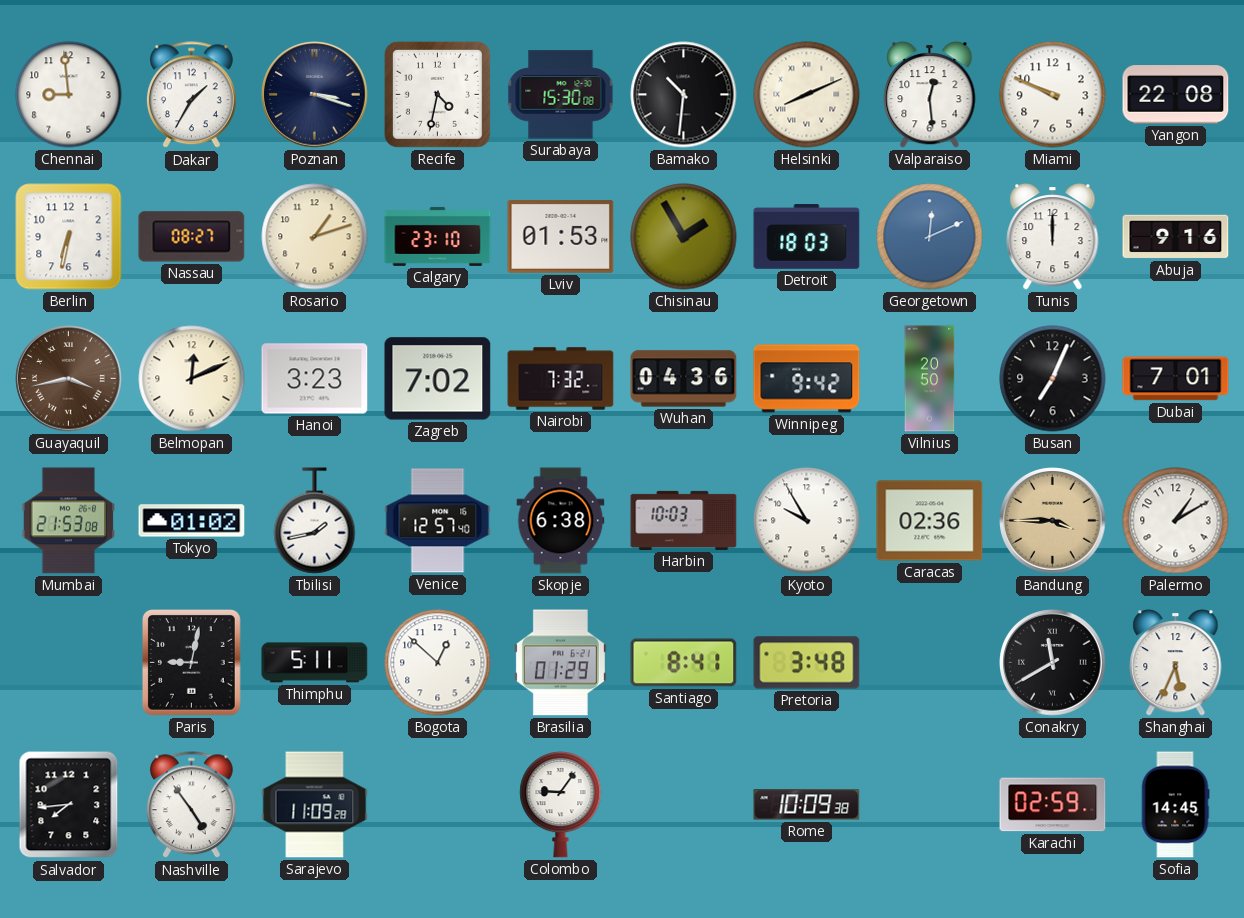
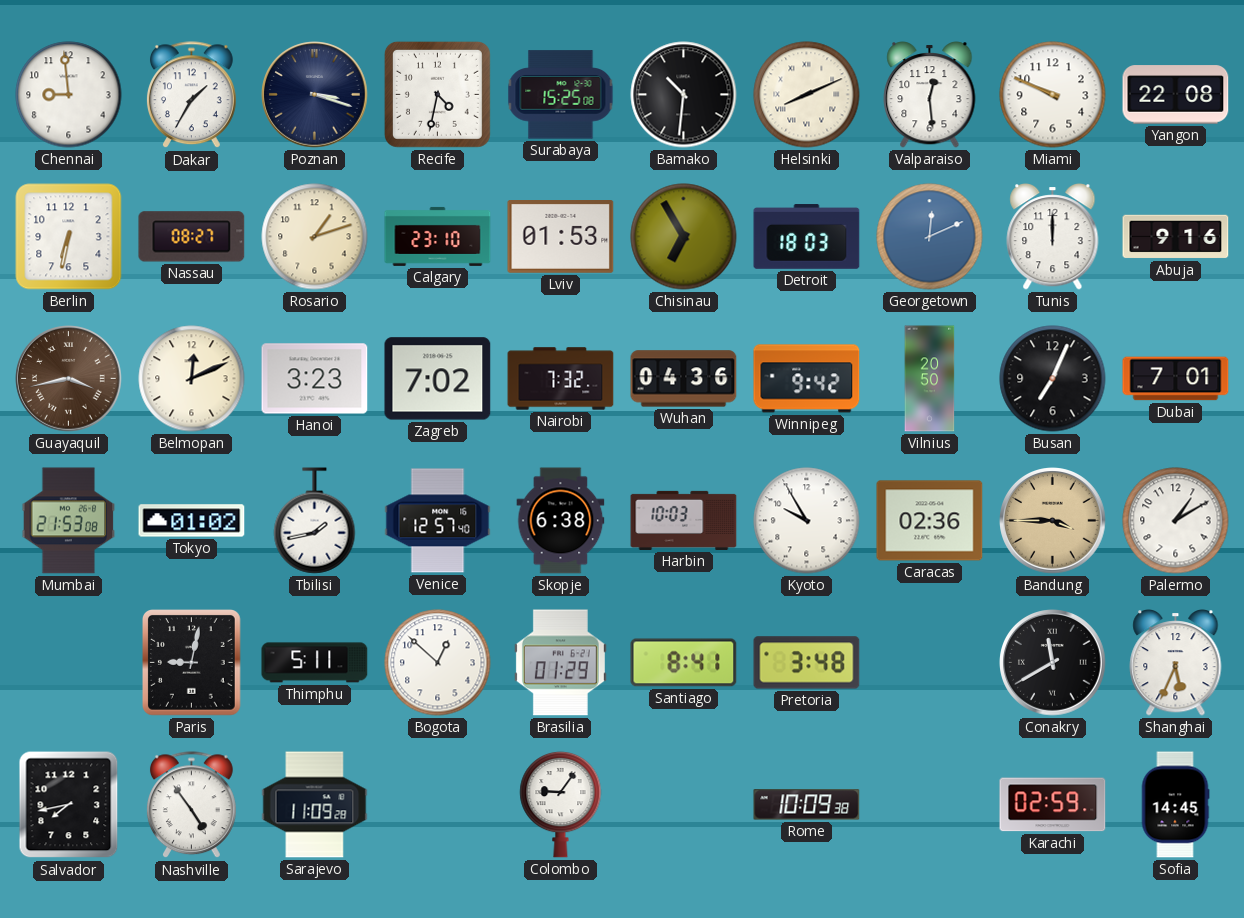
Surabaya: 15:30 -> 15:25 (561, 95)
Chisinau: 1:55 -> 6:55 (684, 237)
Salvador: 7:44 -> 7:43 (69, 805)
